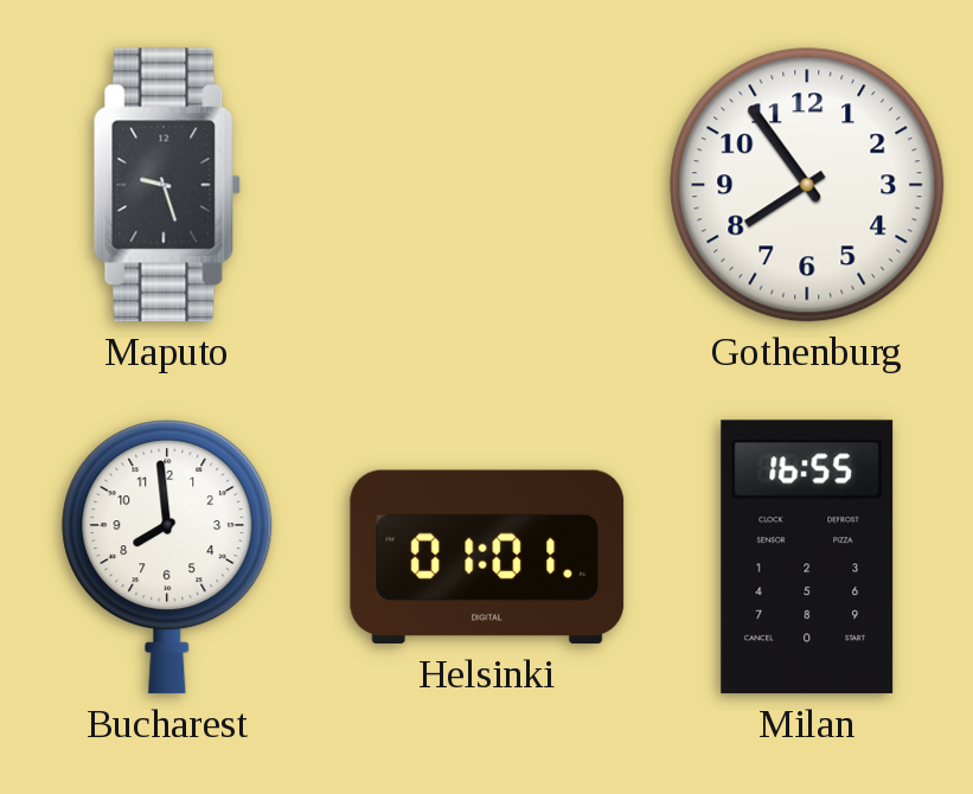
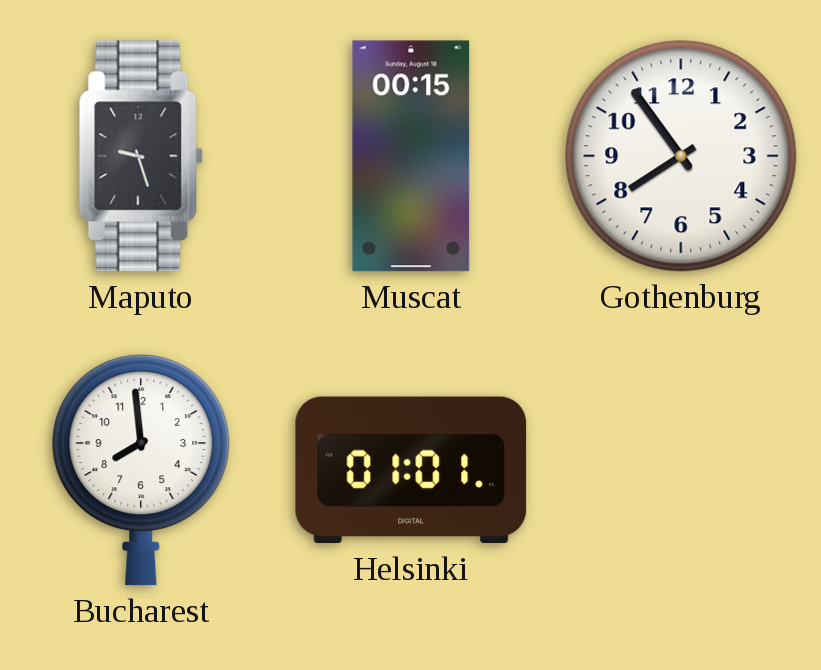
Muscat: none -> 00:15 (411, 156)
Milan: 16:55 -> none (807, 557)
